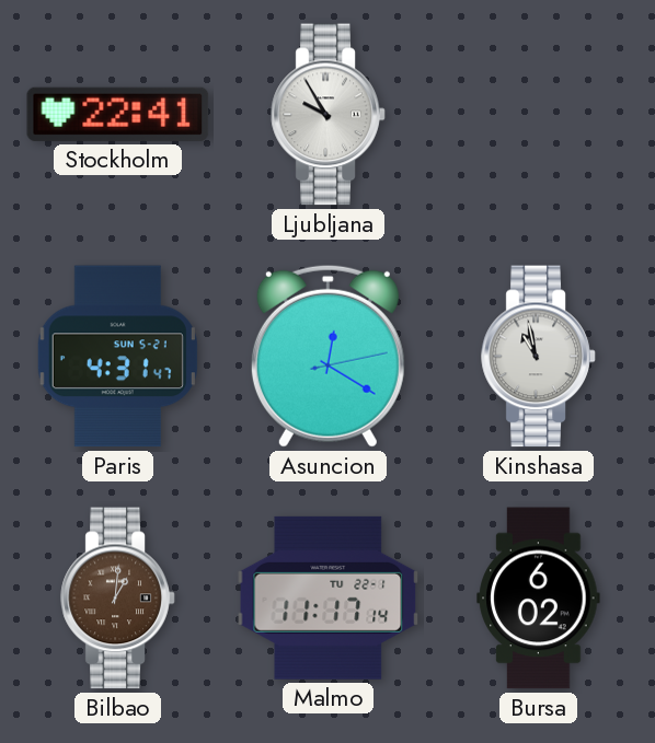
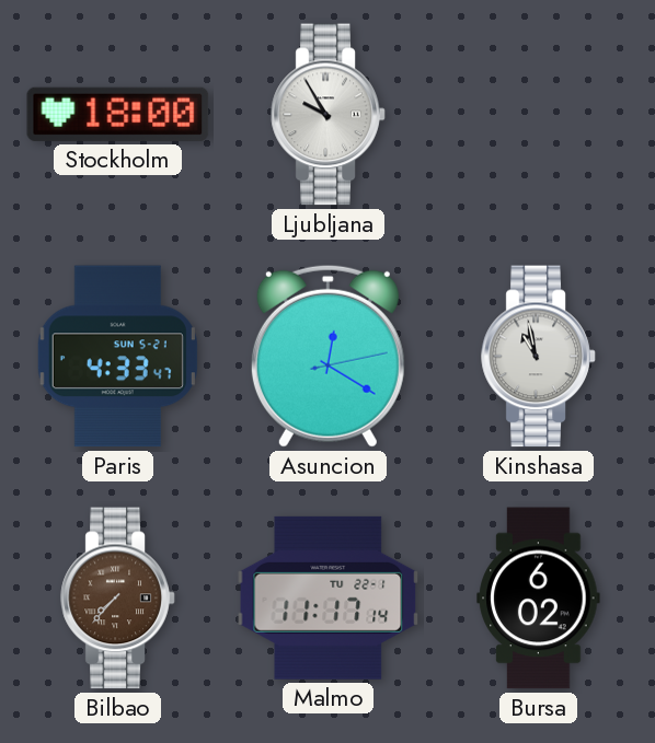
Stockholm: 22:41 -> 18:00 (118, 114)
Paris: 4:31 -> 4:33 (117, 357)
Bilbao: 1:01 -> 7:37 (118, 599)
